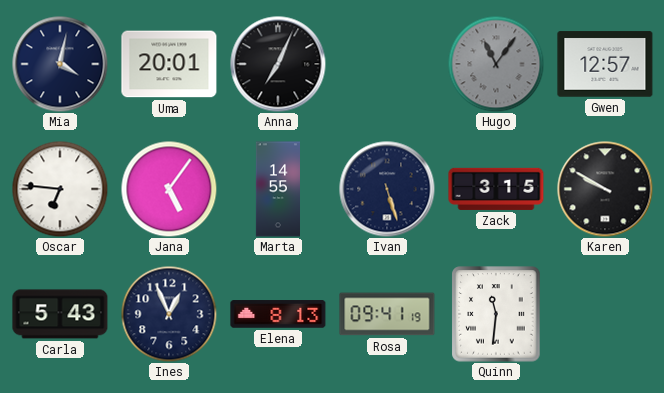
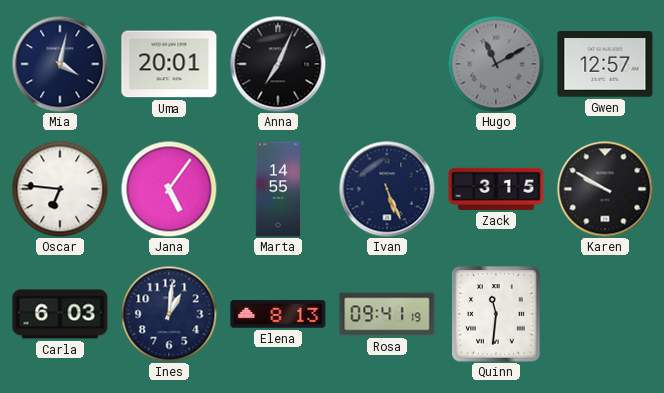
Hugo: 11:06 -> 11:10 (496, 64)
Ivan: 5:27 -> 5:26 (387, 189)
Carla: 5:43 -> 6:03 (60, 314)
Ines: 12:56 -> 1:01 (169, 314)
